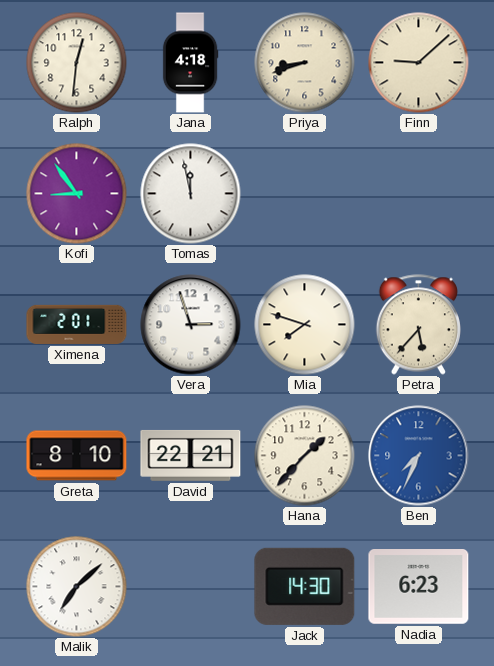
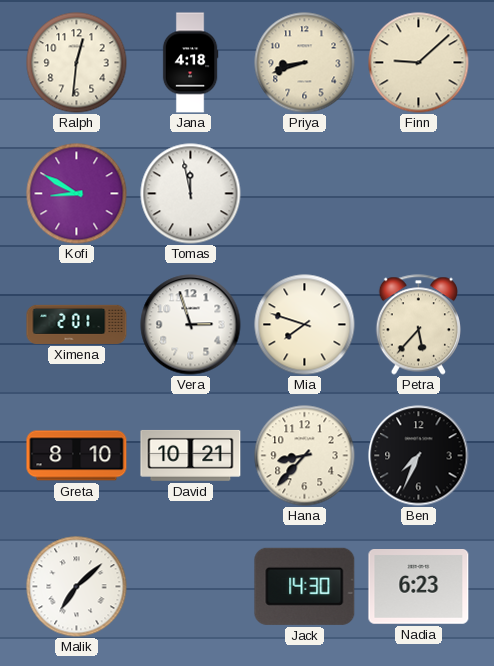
Kofi: 8:54 -> 8:50 (77, 194)
David: 22:21 -> 10:21 (191, 455)
Hana: 1:37 -> 8:37 (305, 456)
Ben dial: blue -> black (419, 456)
